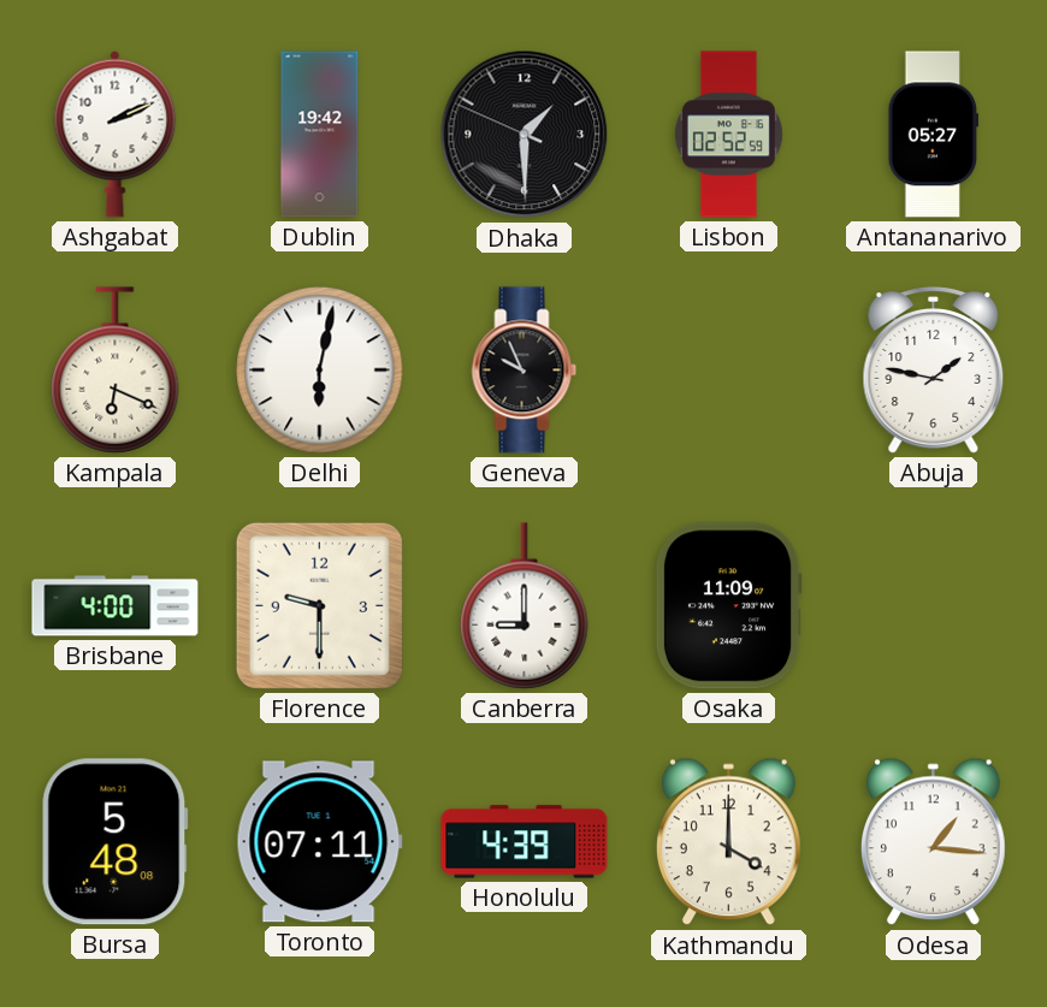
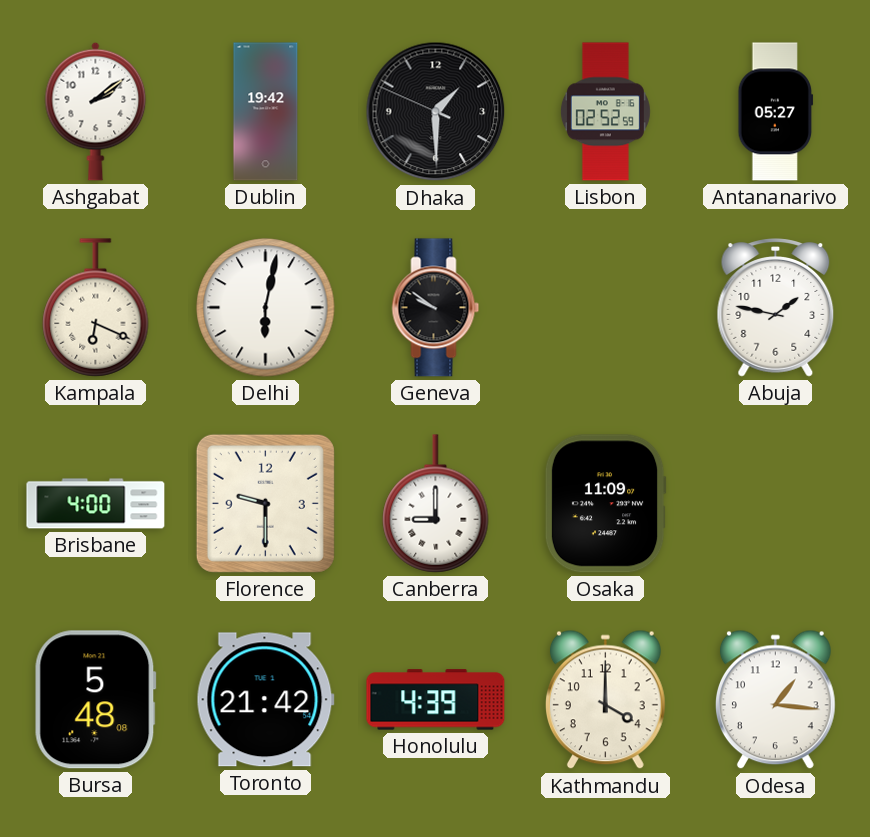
Ashgabat: 2:11 -> 2:09 (96, 111)
Geneva: 9:56 -> 9:51 (436, 308)
Toronto: 07:11 -> 21:42 (265, 700)
